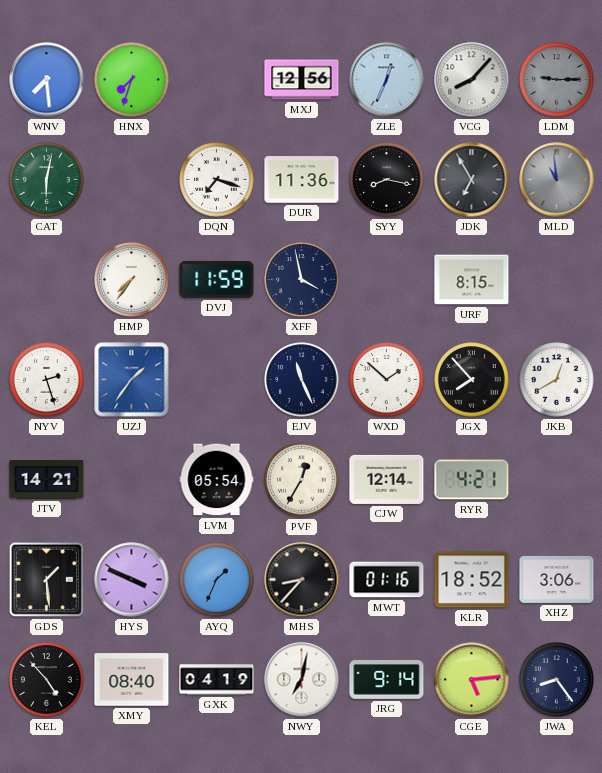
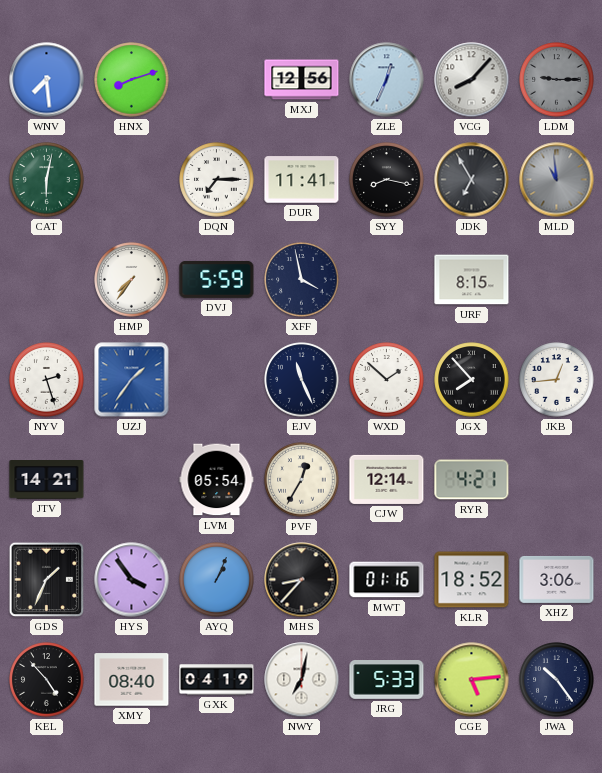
HNX: 7:33 -> 8:12 (132, 80)
DQN: 7:18 -> 7:15 (217, 180)
DUR: 11:36 -> 11:41 (302, 180)
DVJ: 11:59 -> 5:59 (217, 280)
JKB: 12:40 -> 12:44 (557, 380)
GDS: 1:29 -> 1:34 (47, 580)
HYS: 3:49 -> 3:54 (132, 580)
AYQ: 1:34 -> 1:04 (217, 580)
JRG: 9:14 -> 5:33 (387, 680)
JWA: 8:24 -> 10:24 (557, 680)
